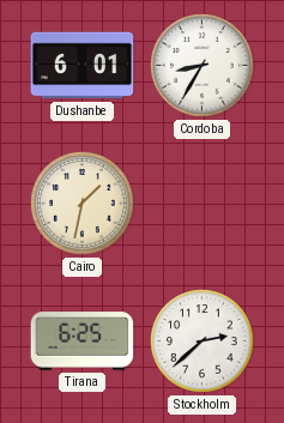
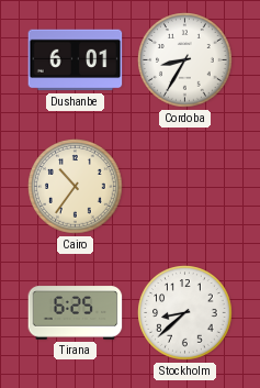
Cairo: 1:32 -> 10:36 (76, 187)
Stockholm: 2:38 -> 8:38 (185, 313)
